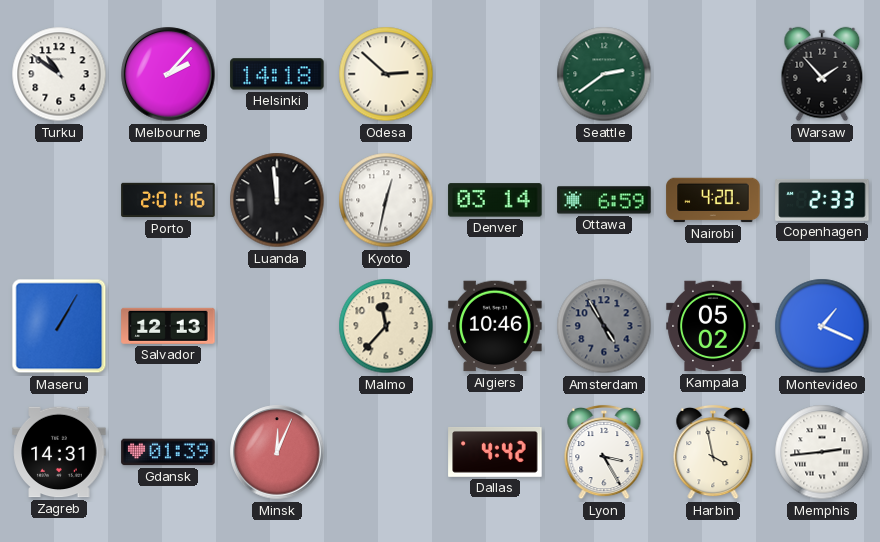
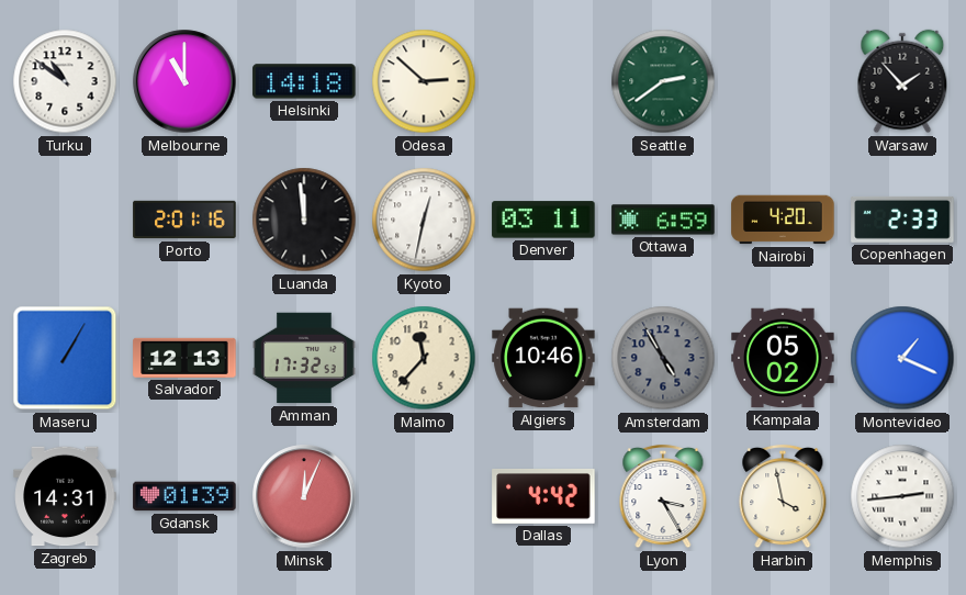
Melbourne: 2:07 -> 11:00 (184, 81)
Denver: 03:14 -> 03:11 (543, 220)
Amman: none -> 17:32 (304, 358)
